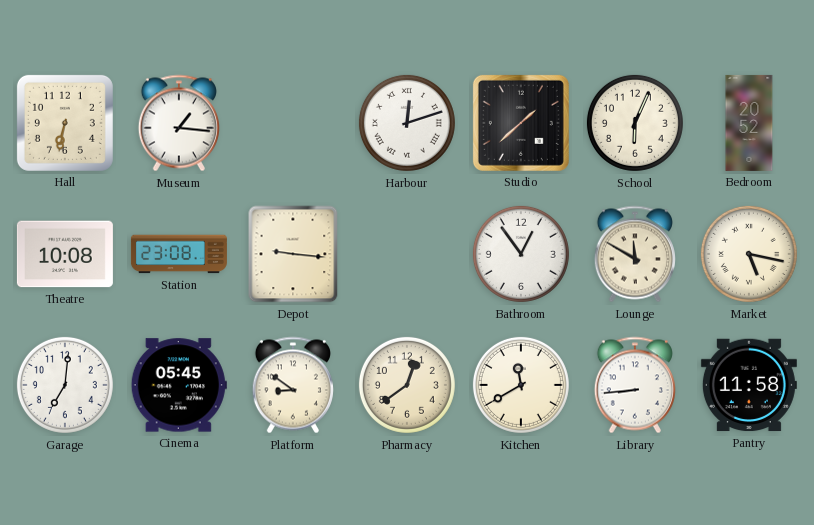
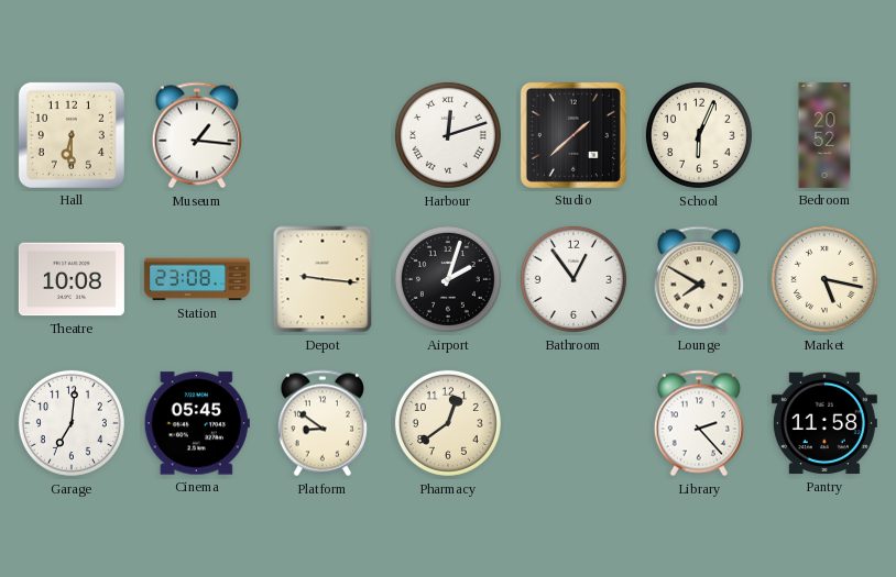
Hall: 6:32 -> 6:30 (72, 135)
Airport: none -> 2:03 (448, 279)
Lounge: 11:50 -> 7:50 (699, 279)
Kitchen: 11:40 -> none (521, 385)
Library: 8:44 -> 2:23 (699, 423)
